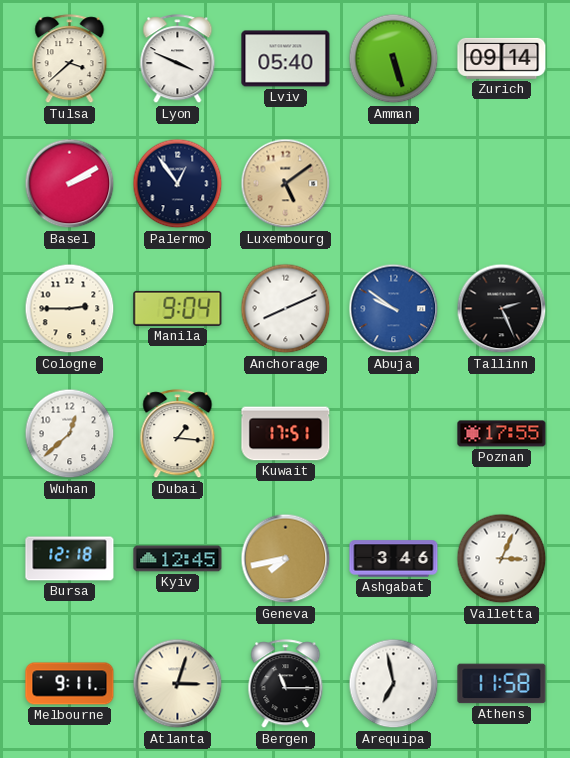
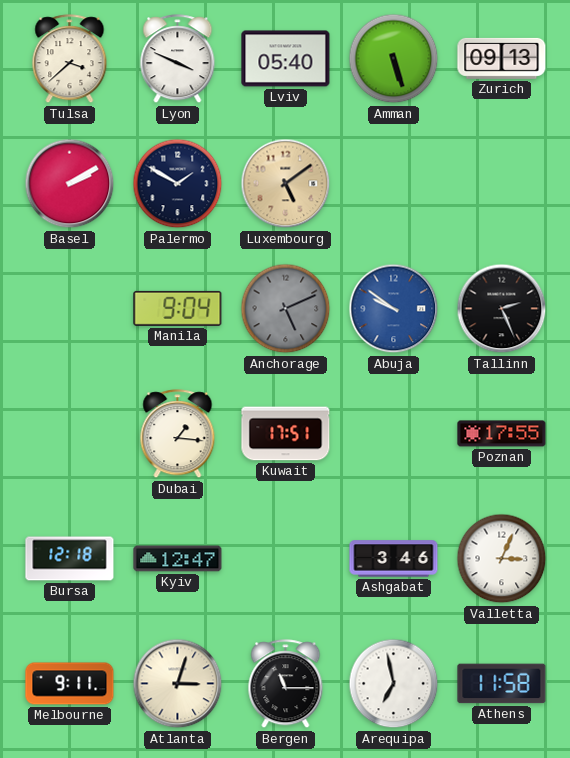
Zurich: 09:14 -> 09:13 (502, 58)
Palermo: 12:54 -> 1:50 (178, 184)
Cologne: 2:45 -> none (70, 309)
Anchorage: 8:11 -> 5:11 (286, 309)
Anchorage dial: white -> grey (286, 309)
Wuhan: 12:38 -> none (70, 434)
Kyiv: 12:45 -> 12:47 (178, 559)
Geneva: 7:43 -> none (286, 559)
